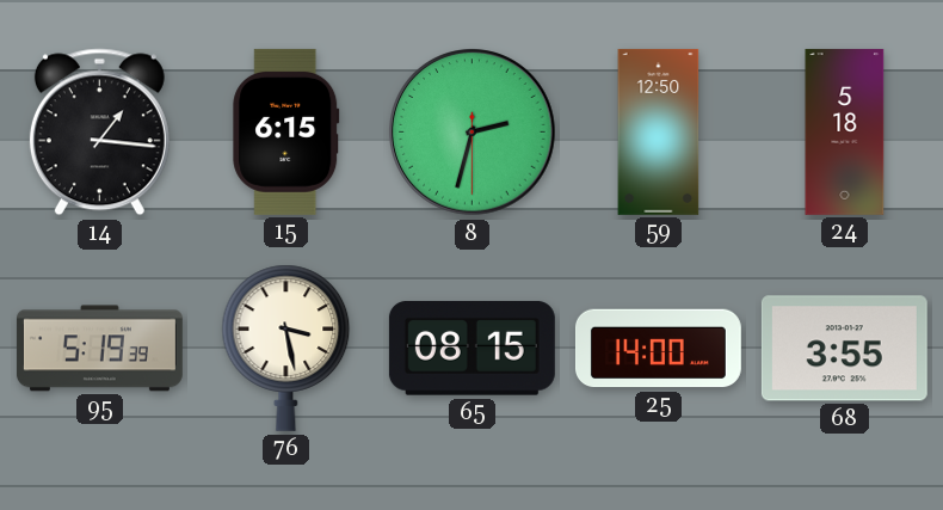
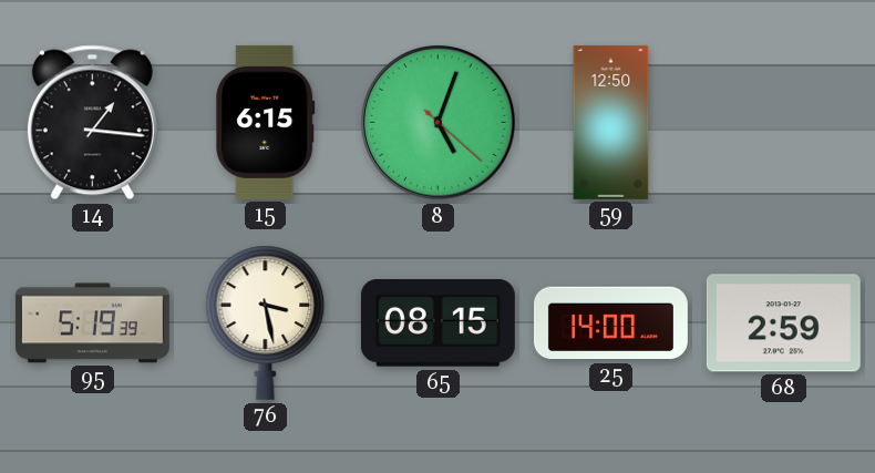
8: 2:32 -> 5:03 (439, 123)
24: 5:18 -> none (845, 131)
68: 3:55 -> 2:59 (783, 323)
